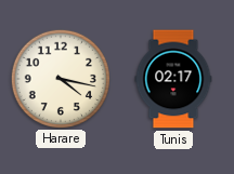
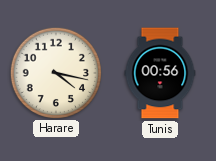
Tunis: 02:17 -> 00:56 (160, 73)
